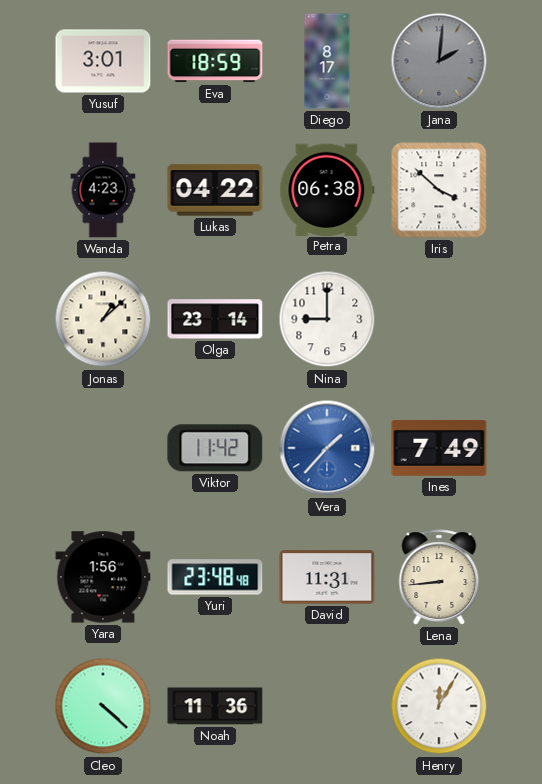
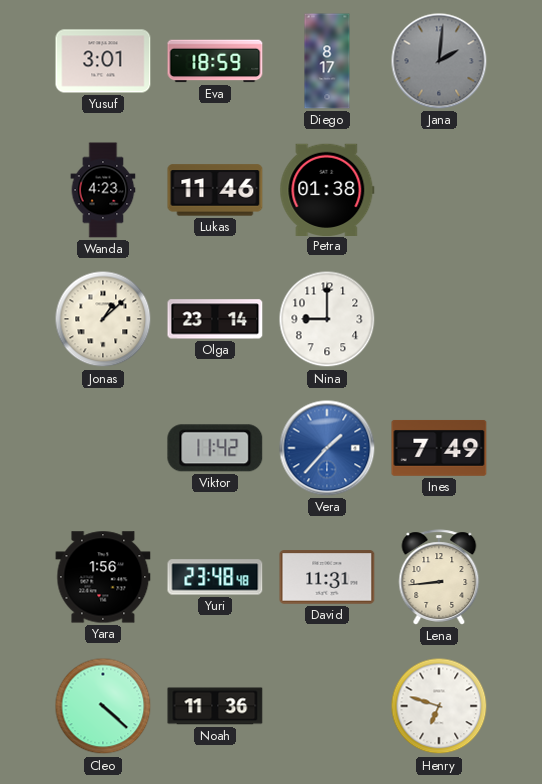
Lukas: 04:22 -> 11:46 (215, 190)
Petra: 06:38 -> 01:38 (327, 189)
Iris: 3:52 -> none (439, 190)
Henry: 12:05 -> 6:48 (439, 706)
